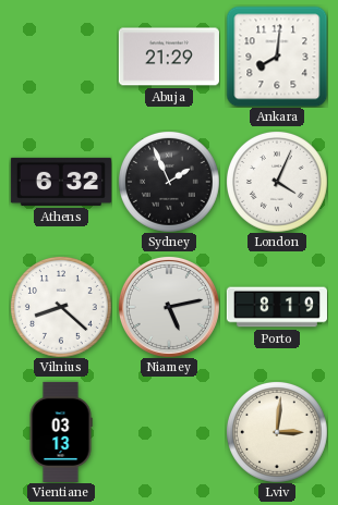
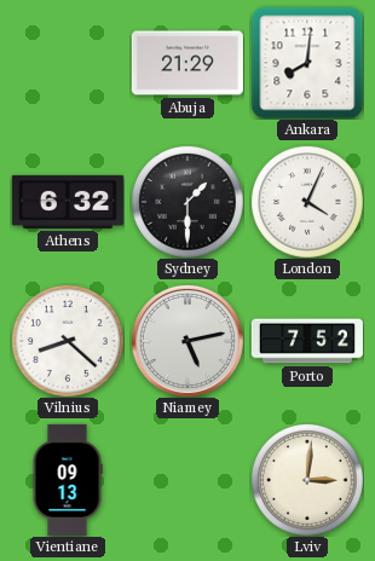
Sydney: 1:56 -> 1:30 (187, 202)
Porto: 8:19 -> 7:52 (307, 341)
Vientiane: 03:13 -> 09:13 (68, 480)
